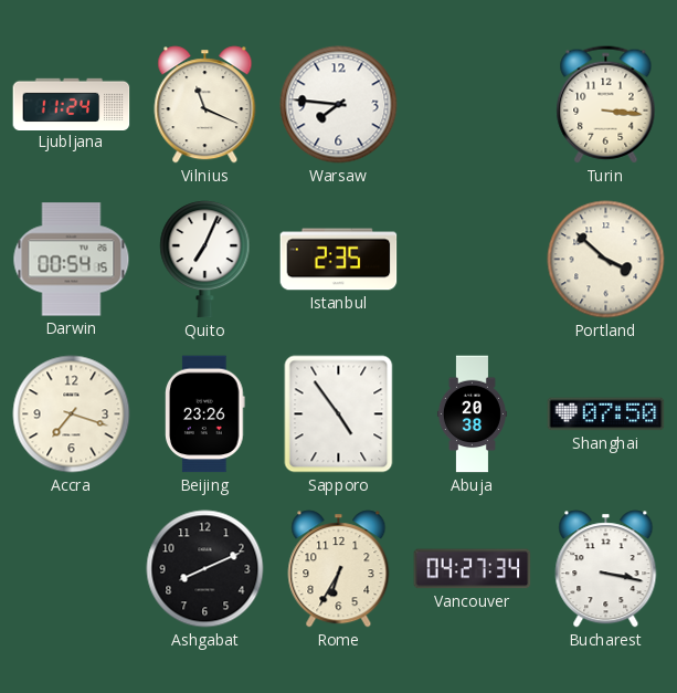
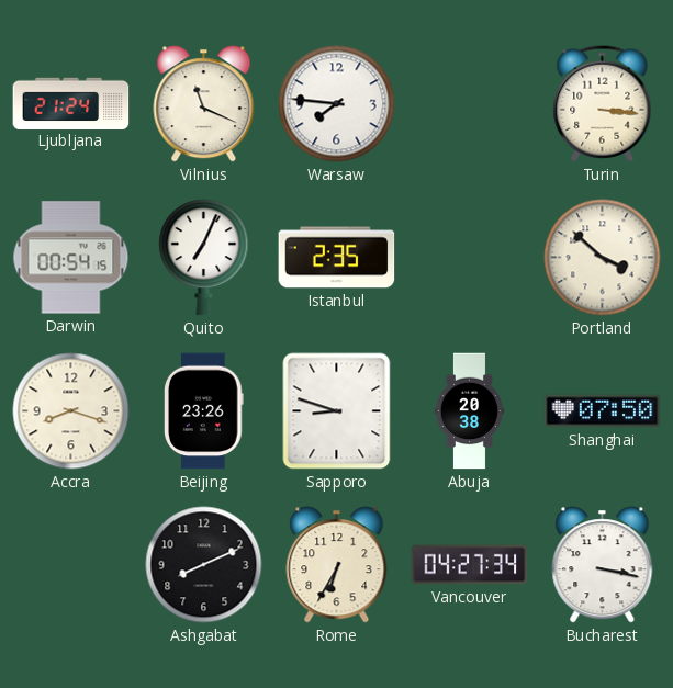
Ljubljana: 11:24 -> 21:24 (71, 103)
Accra: 7:18 -> 8:18 (71, 411)
Sapporo: 4:54 -> 8:48 (337, 411)
